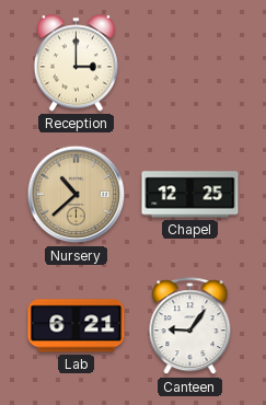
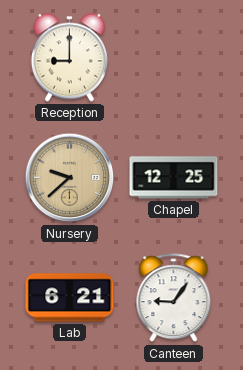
Reception: 3:00 -> 9:00 (69, 58)
Nursery: 10:38 -> 9:38 (70, 178)
